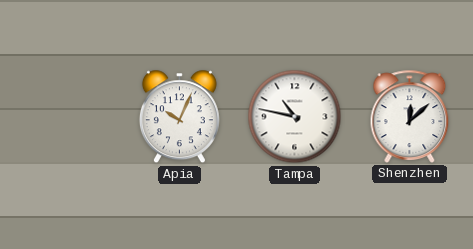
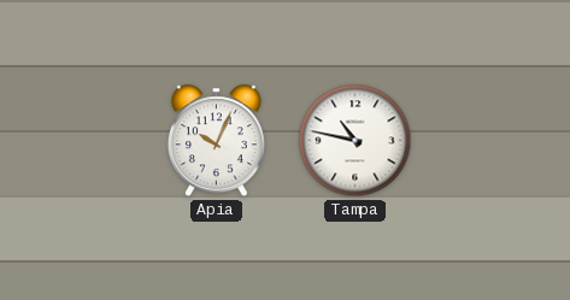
Shenzhen: 12:08 -> none (410, 116)
